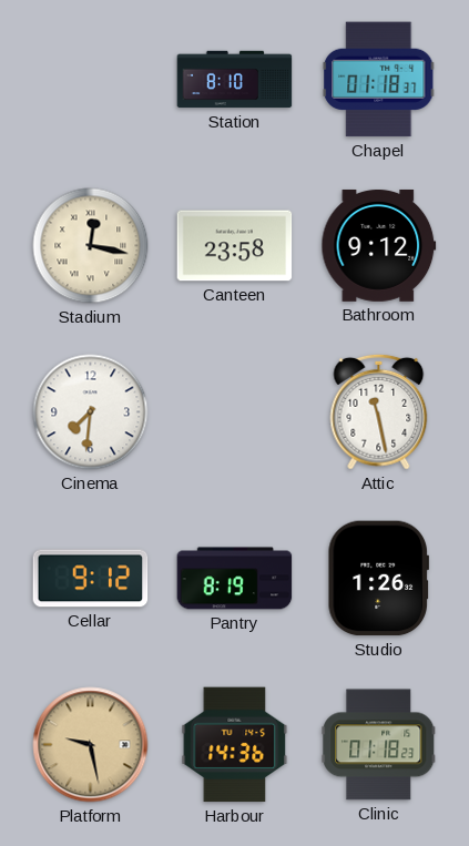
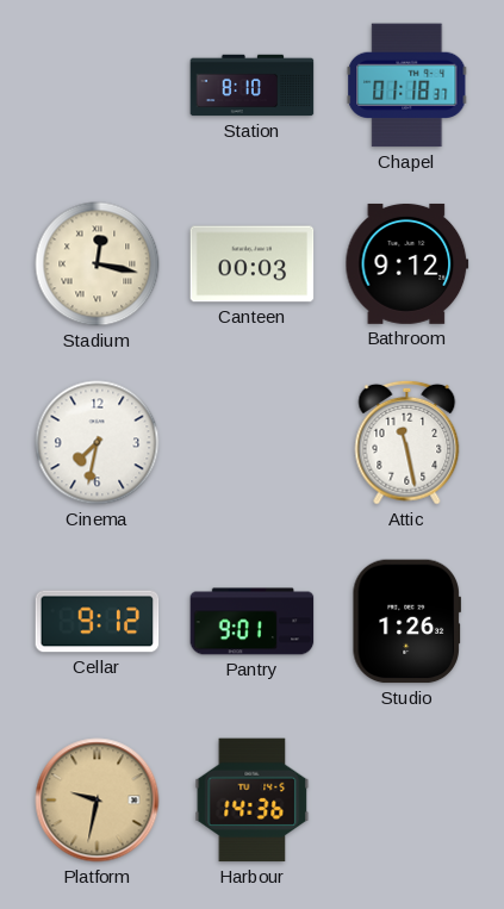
Canteen: 23:58 -> 00:03 (253, 264)
Cinema: 7:31 -> 7:32 (98, 443)
Pantry: 8:19 -> 9:01 (253, 622)
Platform: 9:28 -> 9:32 (98, 801)
Clinic: 01:18 -> none (379, 745)
